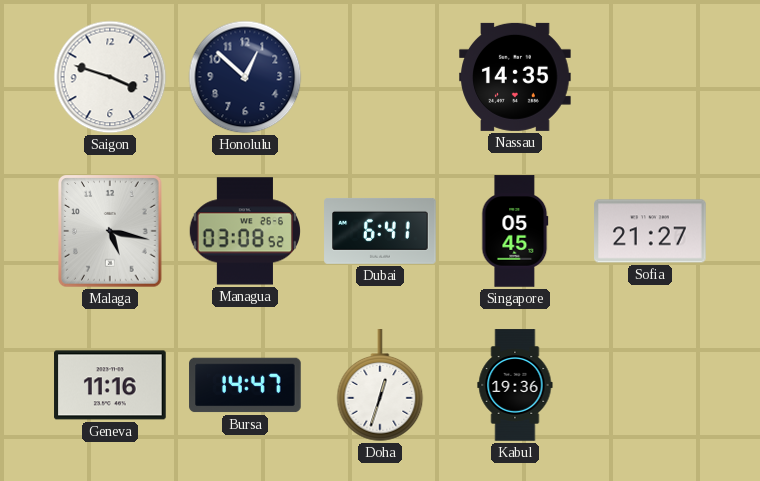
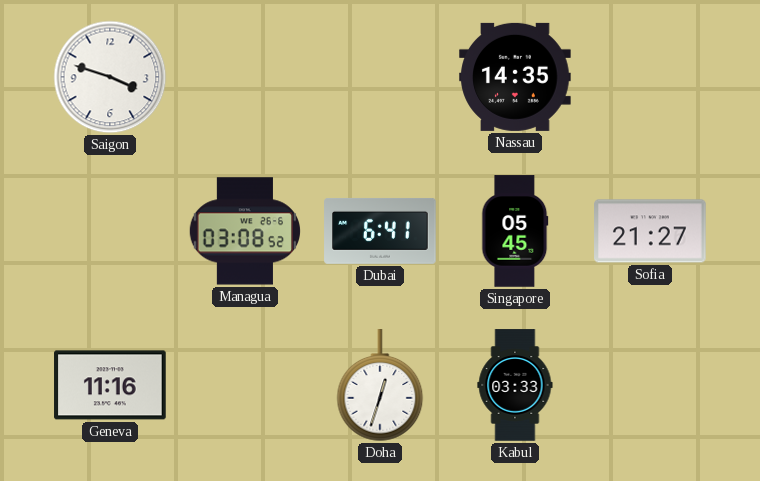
Honolulu: 12:52 -> none (245, 77)
Malaga: 5:17 -> none (110, 231)
Bursa: 14:47 -> none (245, 385)
Kabul: 19:36 -> 03:33 (515, 385)
